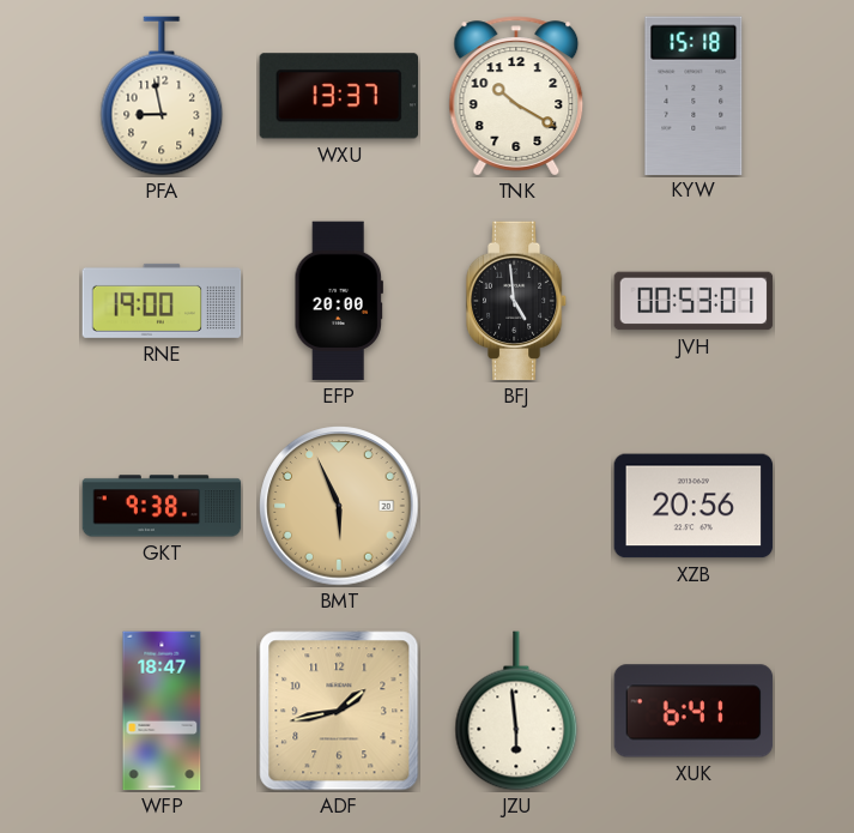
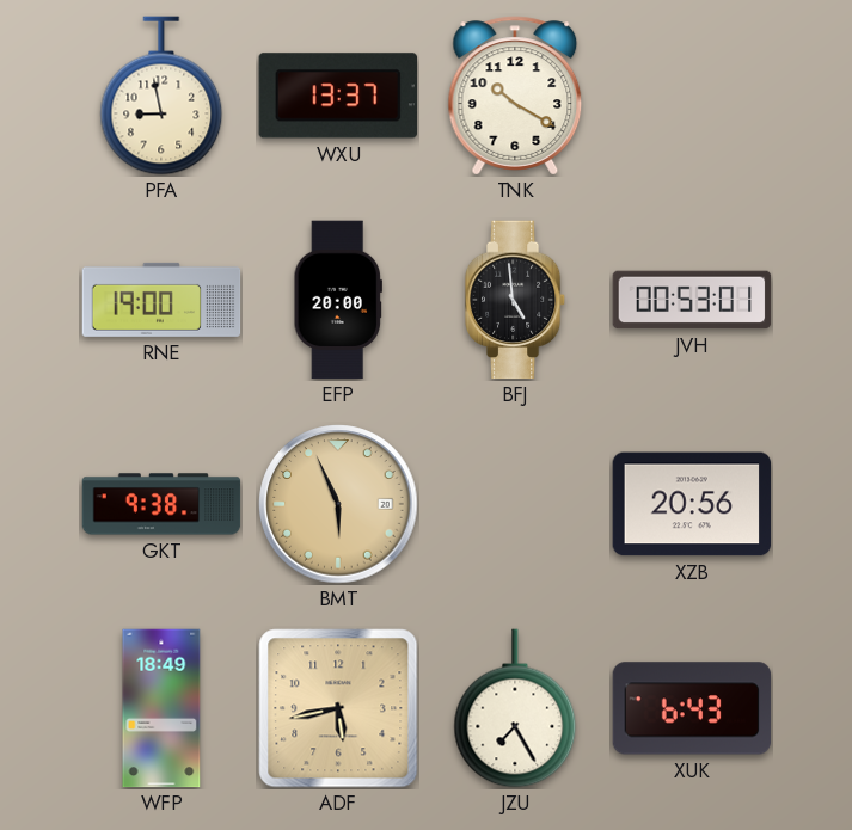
KYW: 15:18 -> none (694, 95)
WFP: 18:47 -> 18:49 (161, 708)
ADF: 1:43 -> 5:43 (338, 708)
JZU: 5:59 -> 7:25 (515, 708)
XUK: 6:41 -> 6:43 (692, 708)
